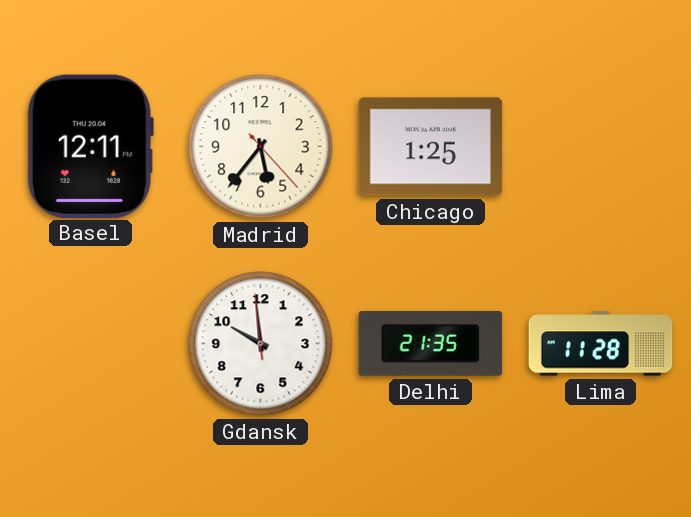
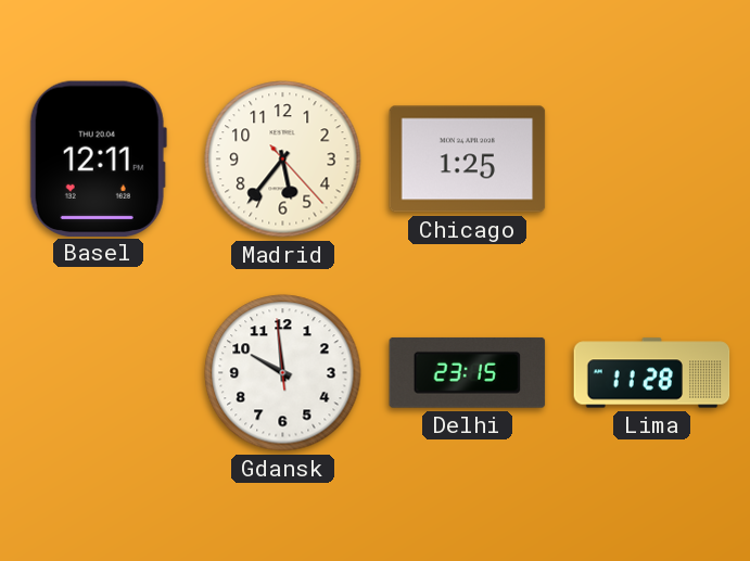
Delhi: 21:35 -> 23:15 (468, 372)
